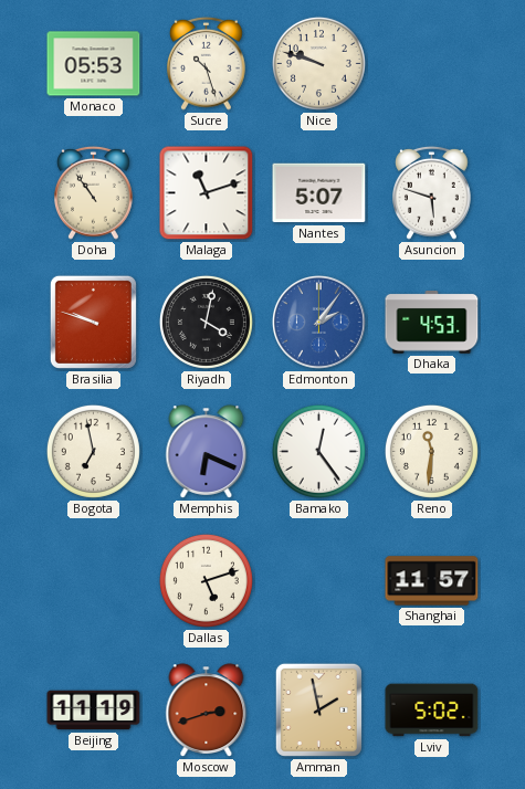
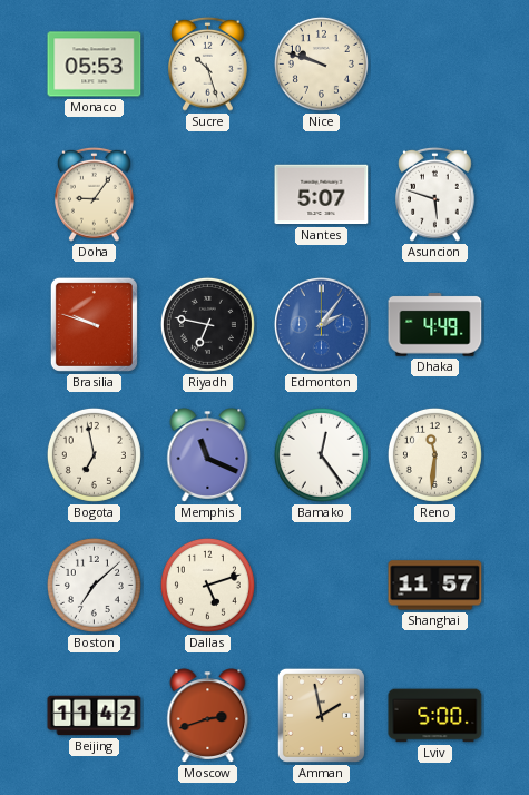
Doha: 10:54 -> 9:06 (95, 194)
Malaga: 11:12 -> none (207, 193)
Riyadh: 4:02 -> 6:47 (207, 324)
Dhaka: 4:53 -> 4:49 (435, 325)
Memphis: 6:19 -> 11:19 (208, 455)
Boston: none -> 7:08 (94, 585)
Beijing: 11:19 -> 11:42 (95, 716)
Lviv: 5:02 -> 5:00 (435, 716)
